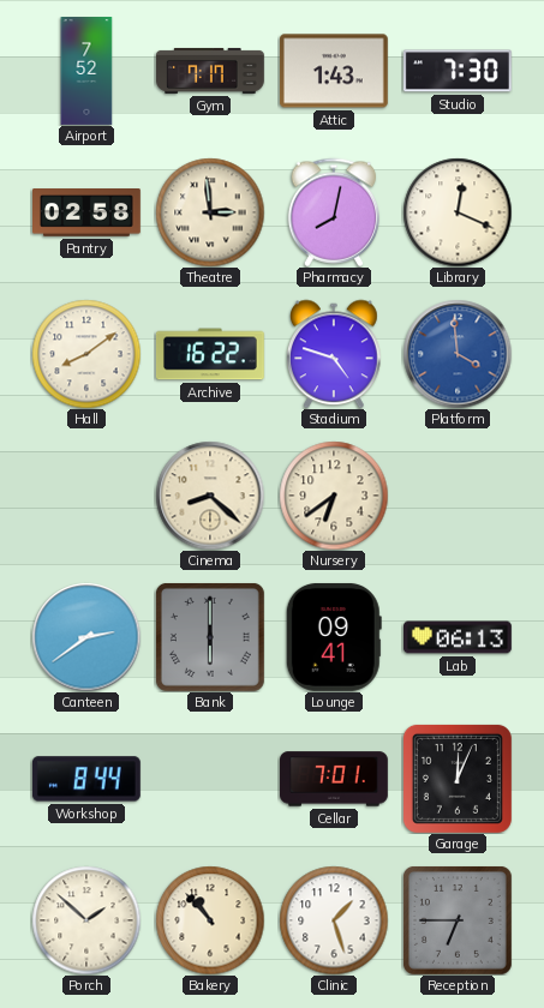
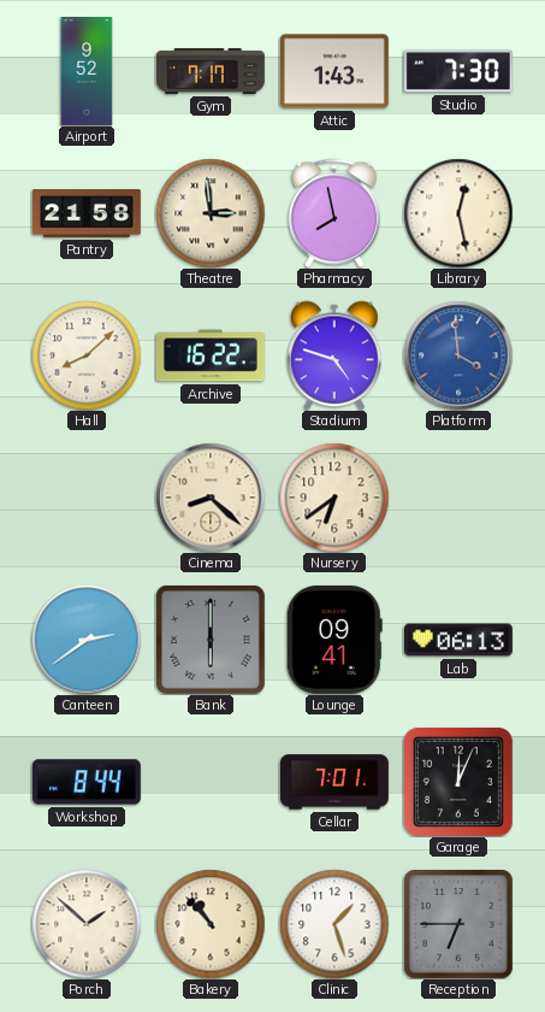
Airport: 7:52 -> 9:52 (87, 72)
Pantry: 02:58 -> 21:58 (88, 213)
Pharmacy: 8:02 -> 7:58 (334, 213)
Library: 12:19 -> 12:28 (458, 213)
Hall: 8:09 -> 8:08 (87, 355)
